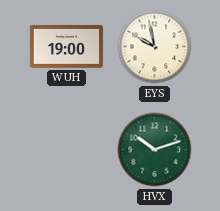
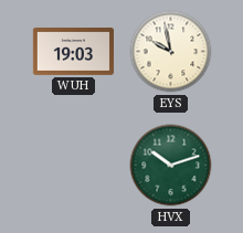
WUH: 19:00 -> 19:03 (73, 52)
